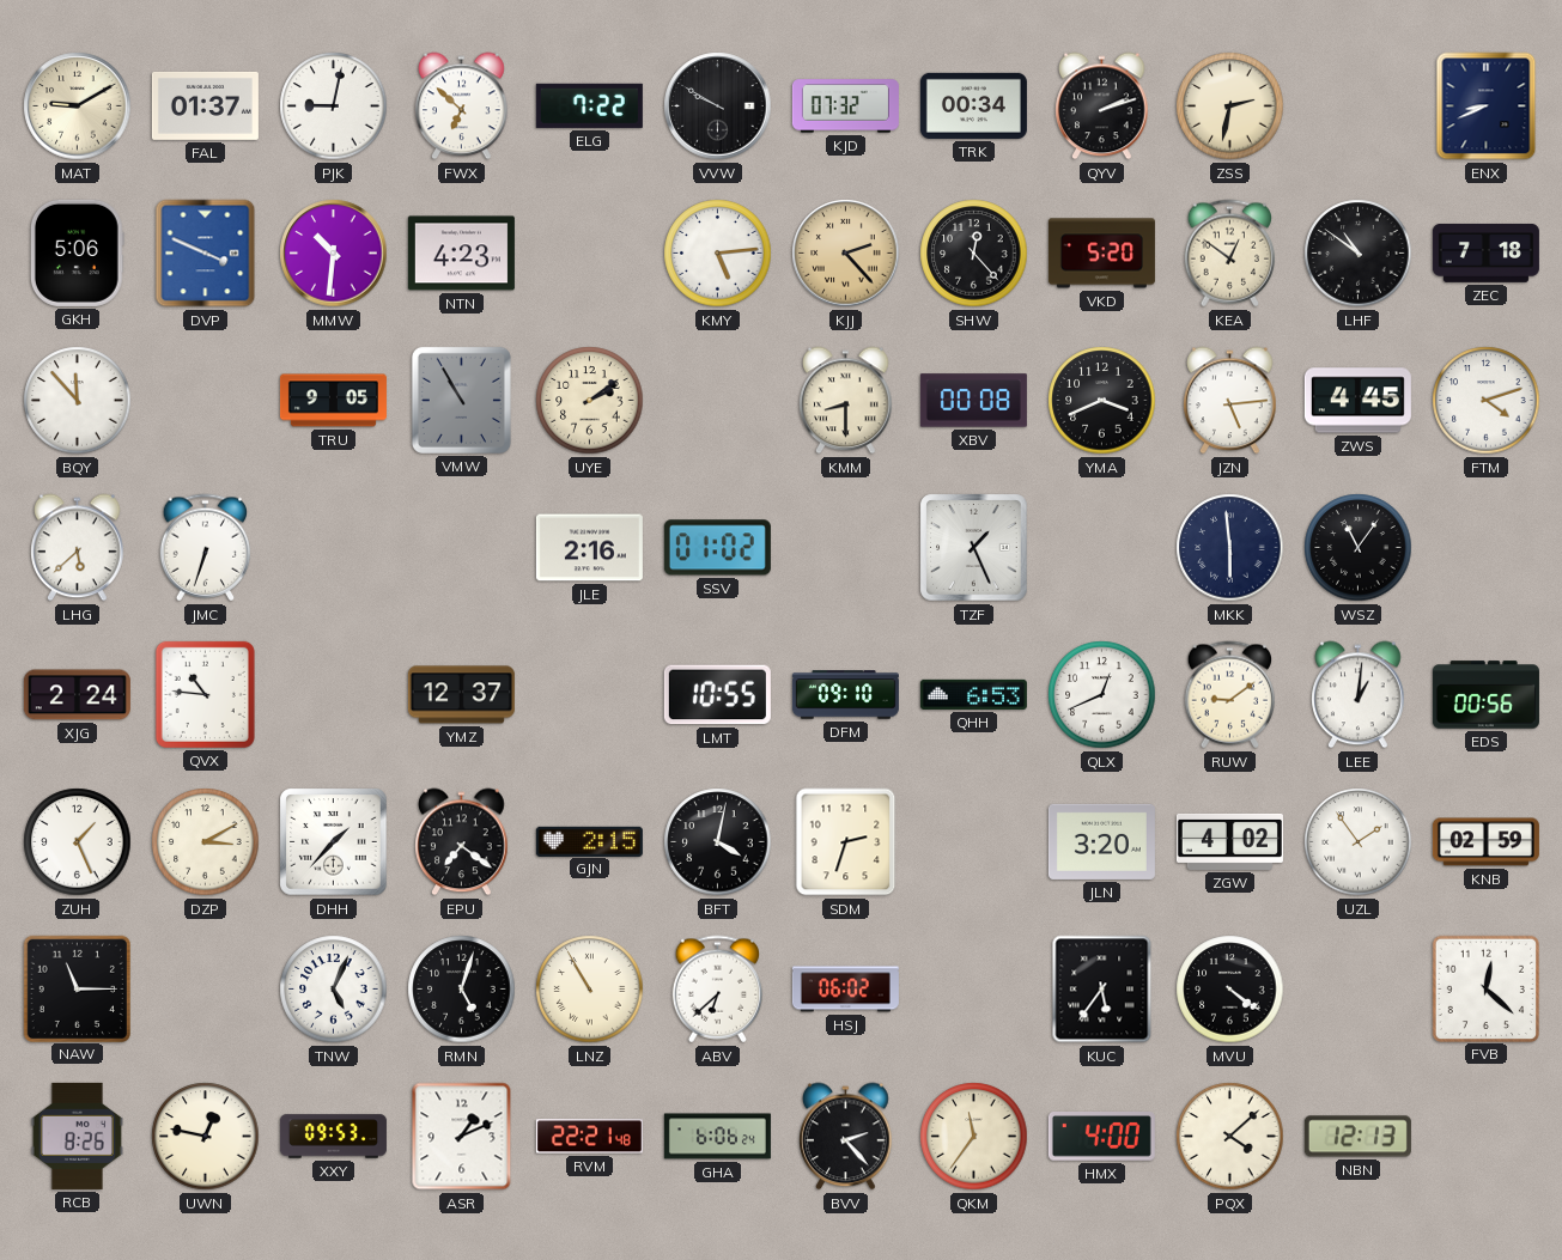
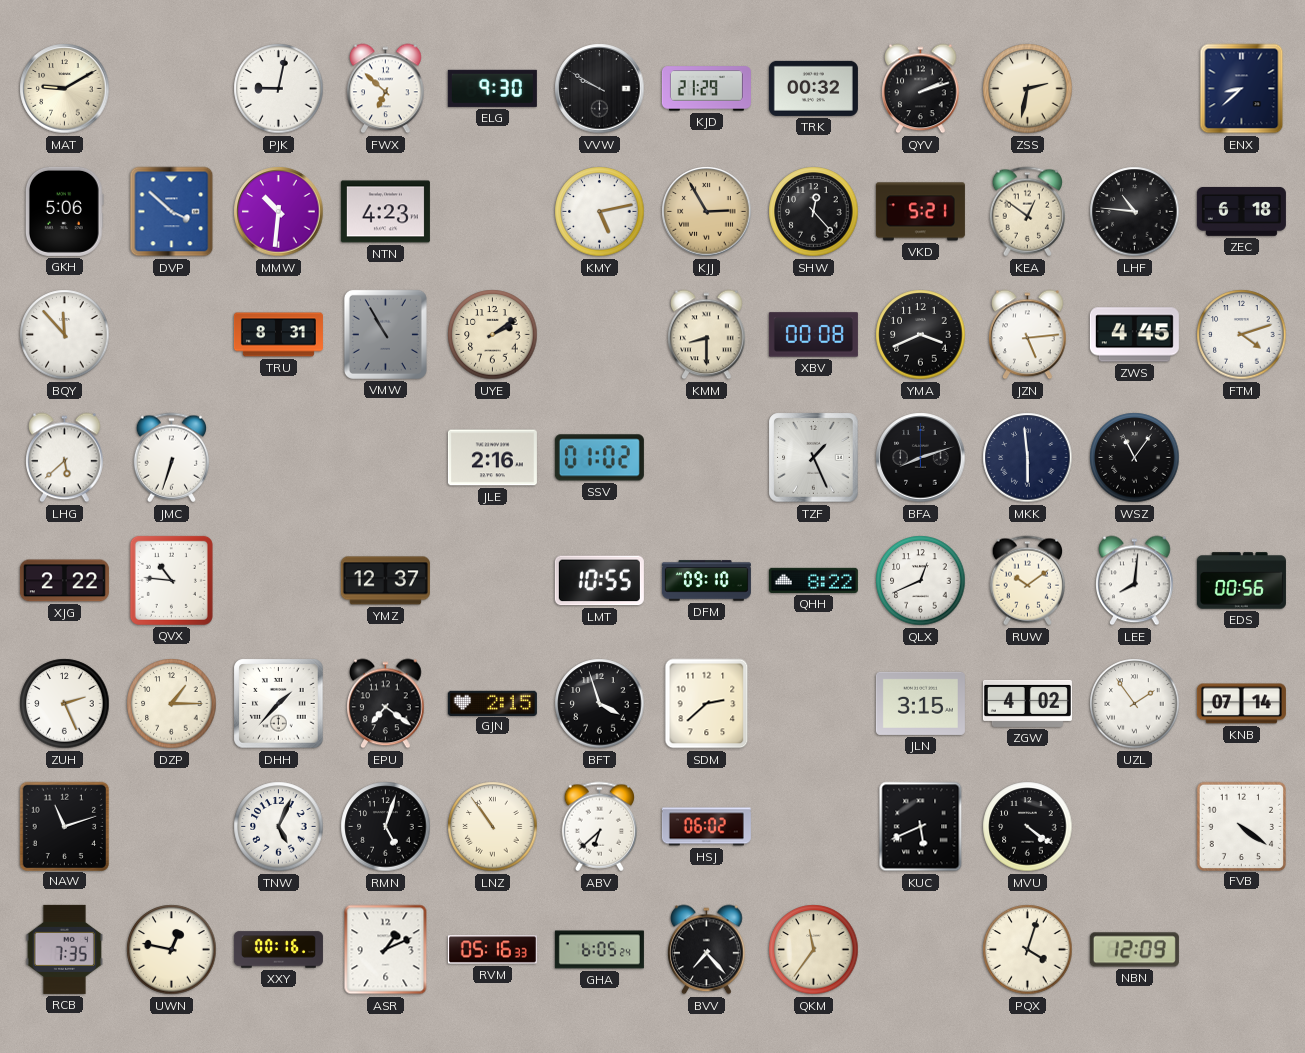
FAL: 01:37 -> none (205, 105)
ELG: 7:22 -> 9:30 (492, 88)
KJD: 07:32 -> 21:29 (706, 89)
TRK: 00:34 -> 00:32 (813, 88)
ENX: 8:41 -> 8:38 (1242, 89)
DVP: 3:49 -> 3:52 (172, 212)
KMY: 5:14 -> 5:13 (600, 212)
KJJ: 2:23 -> 2:55 (707, 212)
VKD: 5:20 -> 5:21 (920, 212)
LHF: 10:51 -> 10:46 (1135, 212)
ZEC: 7:18 -> 6:18 (1241, 211)
TRU: 9:05 -> 8:31 (278, 335)
BFA: none -> 8:12 (921, 458)
XJG: 2:24 -> 2:22 (64, 581)
QHH: 6:53 -> 8:22 (813, 580)
RUW: 9:09 -> 10:09 (1027, 581)
LEE: 1:01 -> 8:01 (1135, 581)
ZUH: 1:26 -> 2:26 (65, 704)
DZP: 3:10 -> 1:15 (172, 704)
BFT: 4:02 -> 3:57 (600, 704)
SDM: 2:33 -> 2:38 (707, 704)
JLN: 3:20 -> 3:15 (920, 703)
KNB: 02:59 -> 07:14 (1241, 704)
NAW: 11:15 -> 11:12 (64, 826)
LNZ: 10:55 -> 10:54 (493, 827)
KUC: 5:36 -> 5:41 (921, 827)
FVB: 12:22 -> 4:21 (1241, 826)
RCB: 8:26 -> 7:35 (64, 949)
XXY: 09:53 -> 00:16 (278, 950)
RVM: 22:21 -> 05:16 (492, 950)
GHA: 6:06 -> 6:05 (599, 950)
BVV: 2:23 -> 7:23 (707, 950)
HMX: 4:00 -> none (1101, 1137)
PQX: 4:08 -> 4:03 (1028, 950)
NBN: 12:13 -> 12:09 (1134, 950)
